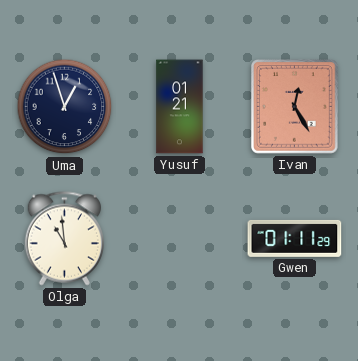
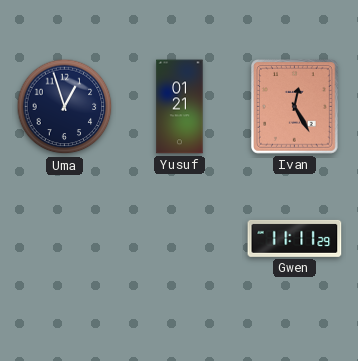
Olga: 10:59 -> none (64, 239)
Gwen: 01:11 -> 11:11 (295, 238)
